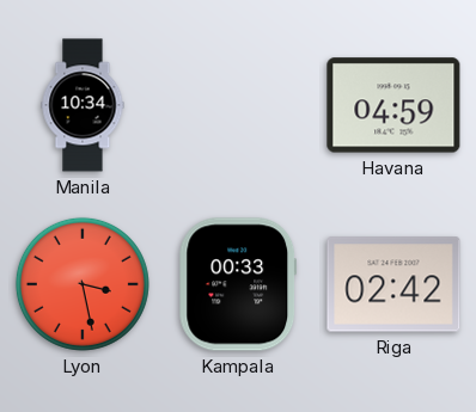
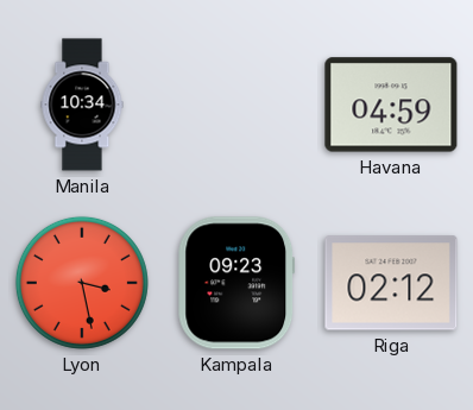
Kampala: 00:33 -> 09:23 (236, 283)
Riga: 02:42 -> 02:12 (391, 283)
